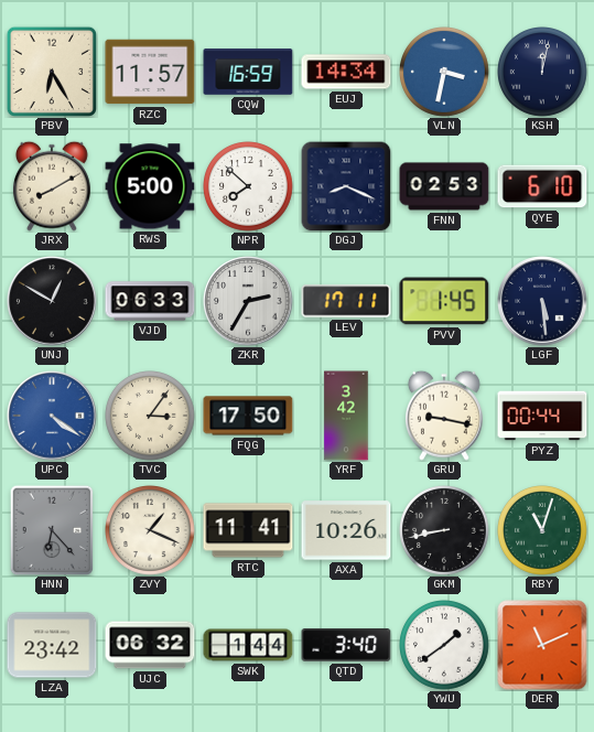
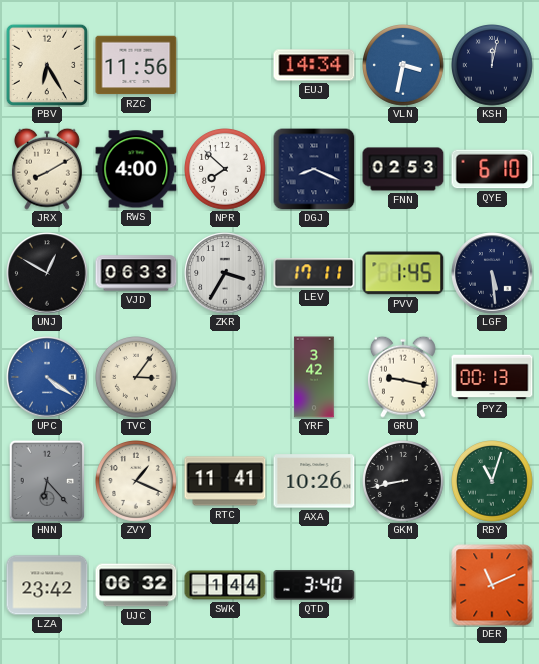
RZC: 11:57 -> 11:56 (136, 65)
CQW: 16:59 -> none (248, 72)
RWS: 5:00 -> 4:00 (136, 169)
ZKR: 2:35 -> 3:35 (225, 273)
FQG: 17:50 -> none (248, 416)
PYZ: 00:44 -> 00:13 (492, 377)
YWU: 1:39 -> none (445, 646)
